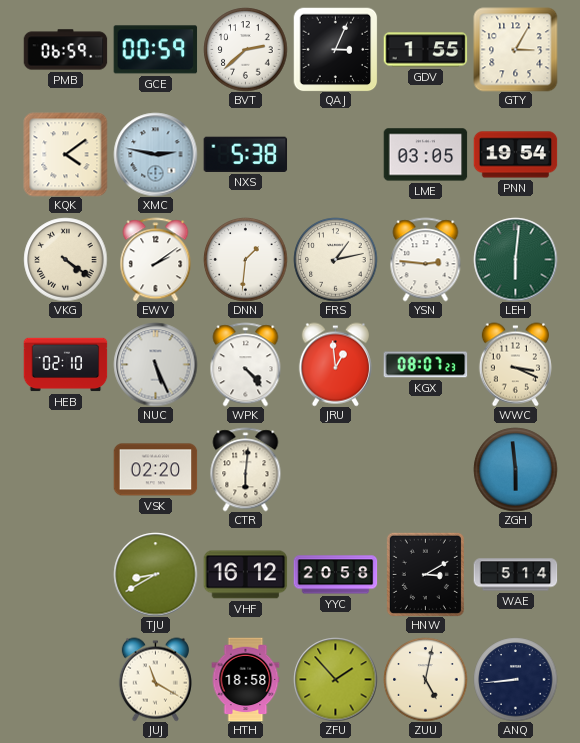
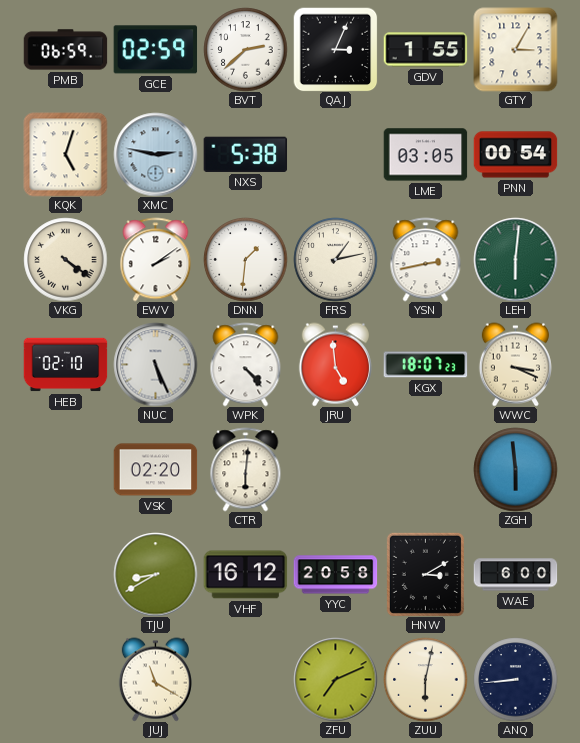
GCE: 00:59 -> 02:59 (155, 50)
KQK: 4:09 -> 5:03 (65, 154)
PNN: 19:54 -> 00:54 (515, 155)
YSN: 2:46 -> 2:43 (426, 259)
JRU: 12:59 -> 4:59 (335, 364)
KGX: 08:07 -> 18:07 (425, 365)
WAE: 5:14 -> 6:00 (515, 575)
HTH: 18:58 -> none (246, 679)
ZFU: 1:53 -> 7:11 (335, 679)
ZUU: 5:02 -> 6:02 (425, 679)
